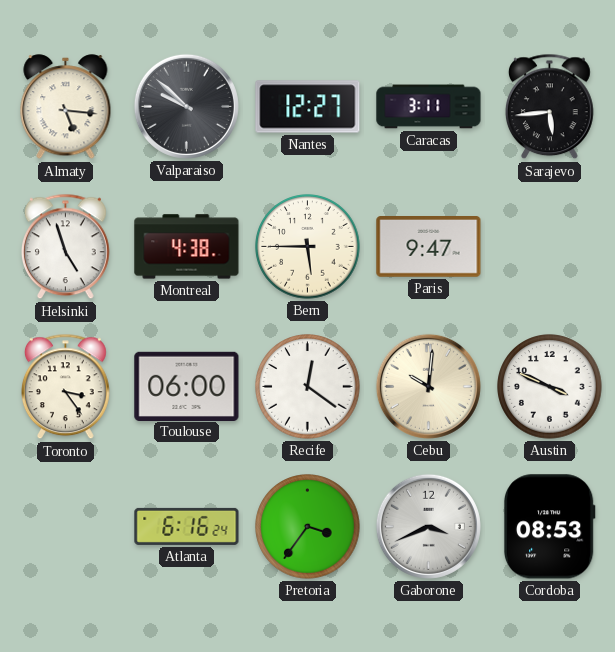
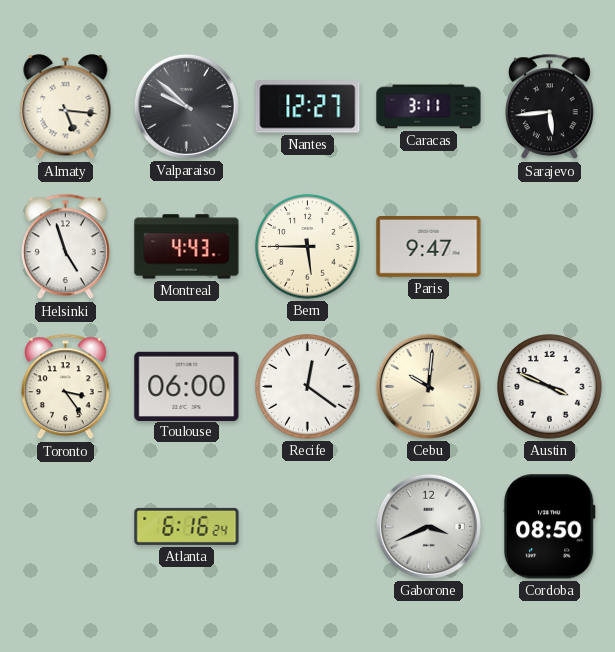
Montreal: 4:38 -> 4:43 (187, 247)
Pretoria: 3:36 -> none (308, 527)
Cordoba: 08:53 -> 08:50 (549, 527)
